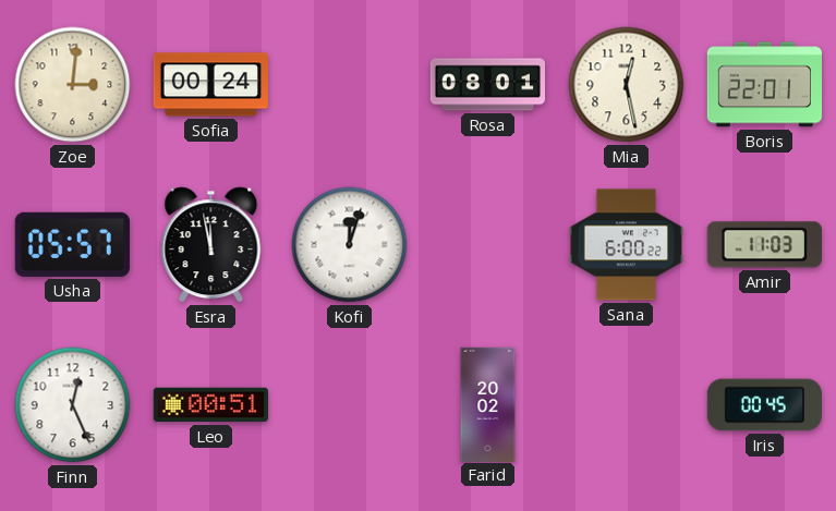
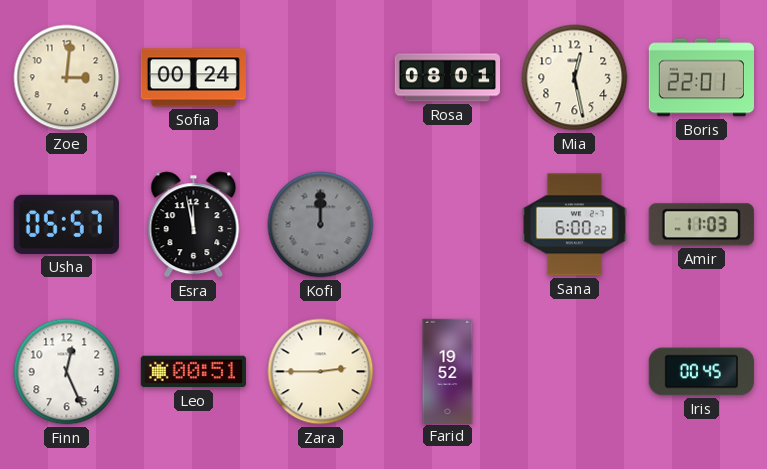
Kofi: 12:03 -> 12:00 (321, 225)
Kofi dial: white -> grey (321, 225)
Zara: none -> 2:45 (321, 372)
Farid: 20:02 -> 19:52 (448, 371)
